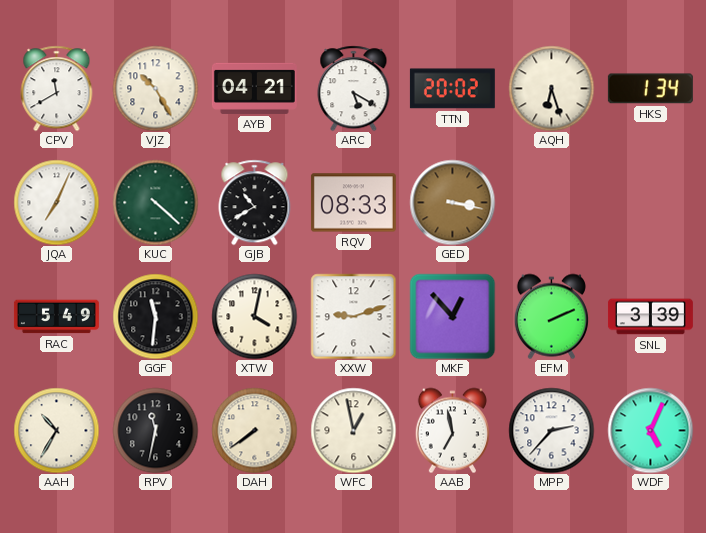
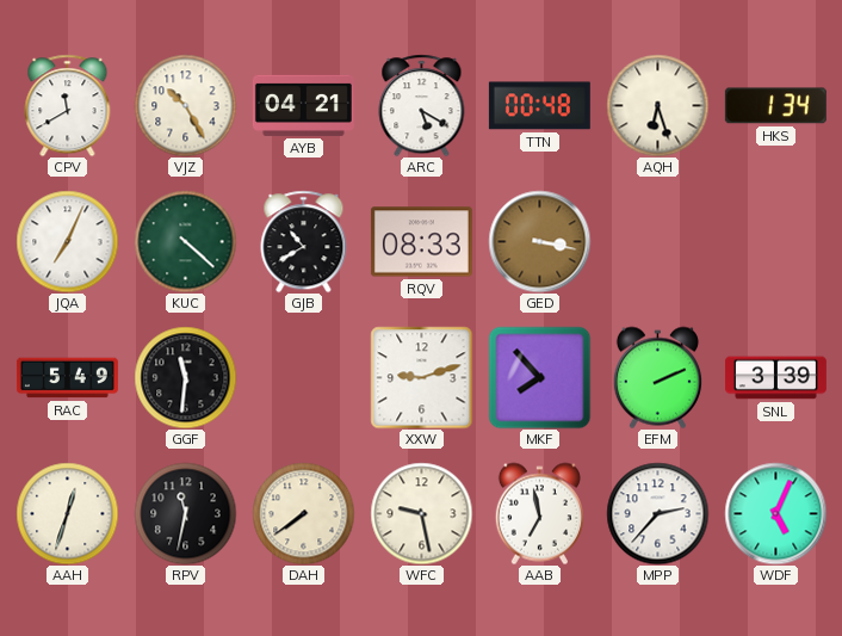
TTN: 20:02 -> 00:48 (539, 106)
XTW: 4:02 -> none (254, 316)
MKF: 12:53 -> 7:53 (539, 377)
AAH: 10:35 -> 12:33 (67, 513)
WFC: 12:58 -> 9:28 (421, 513)
